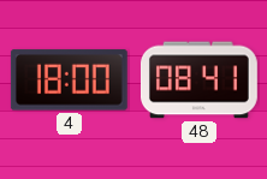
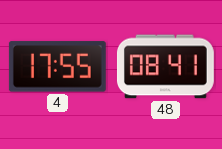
4: 18:00 -> 17:55 (57, 67)
